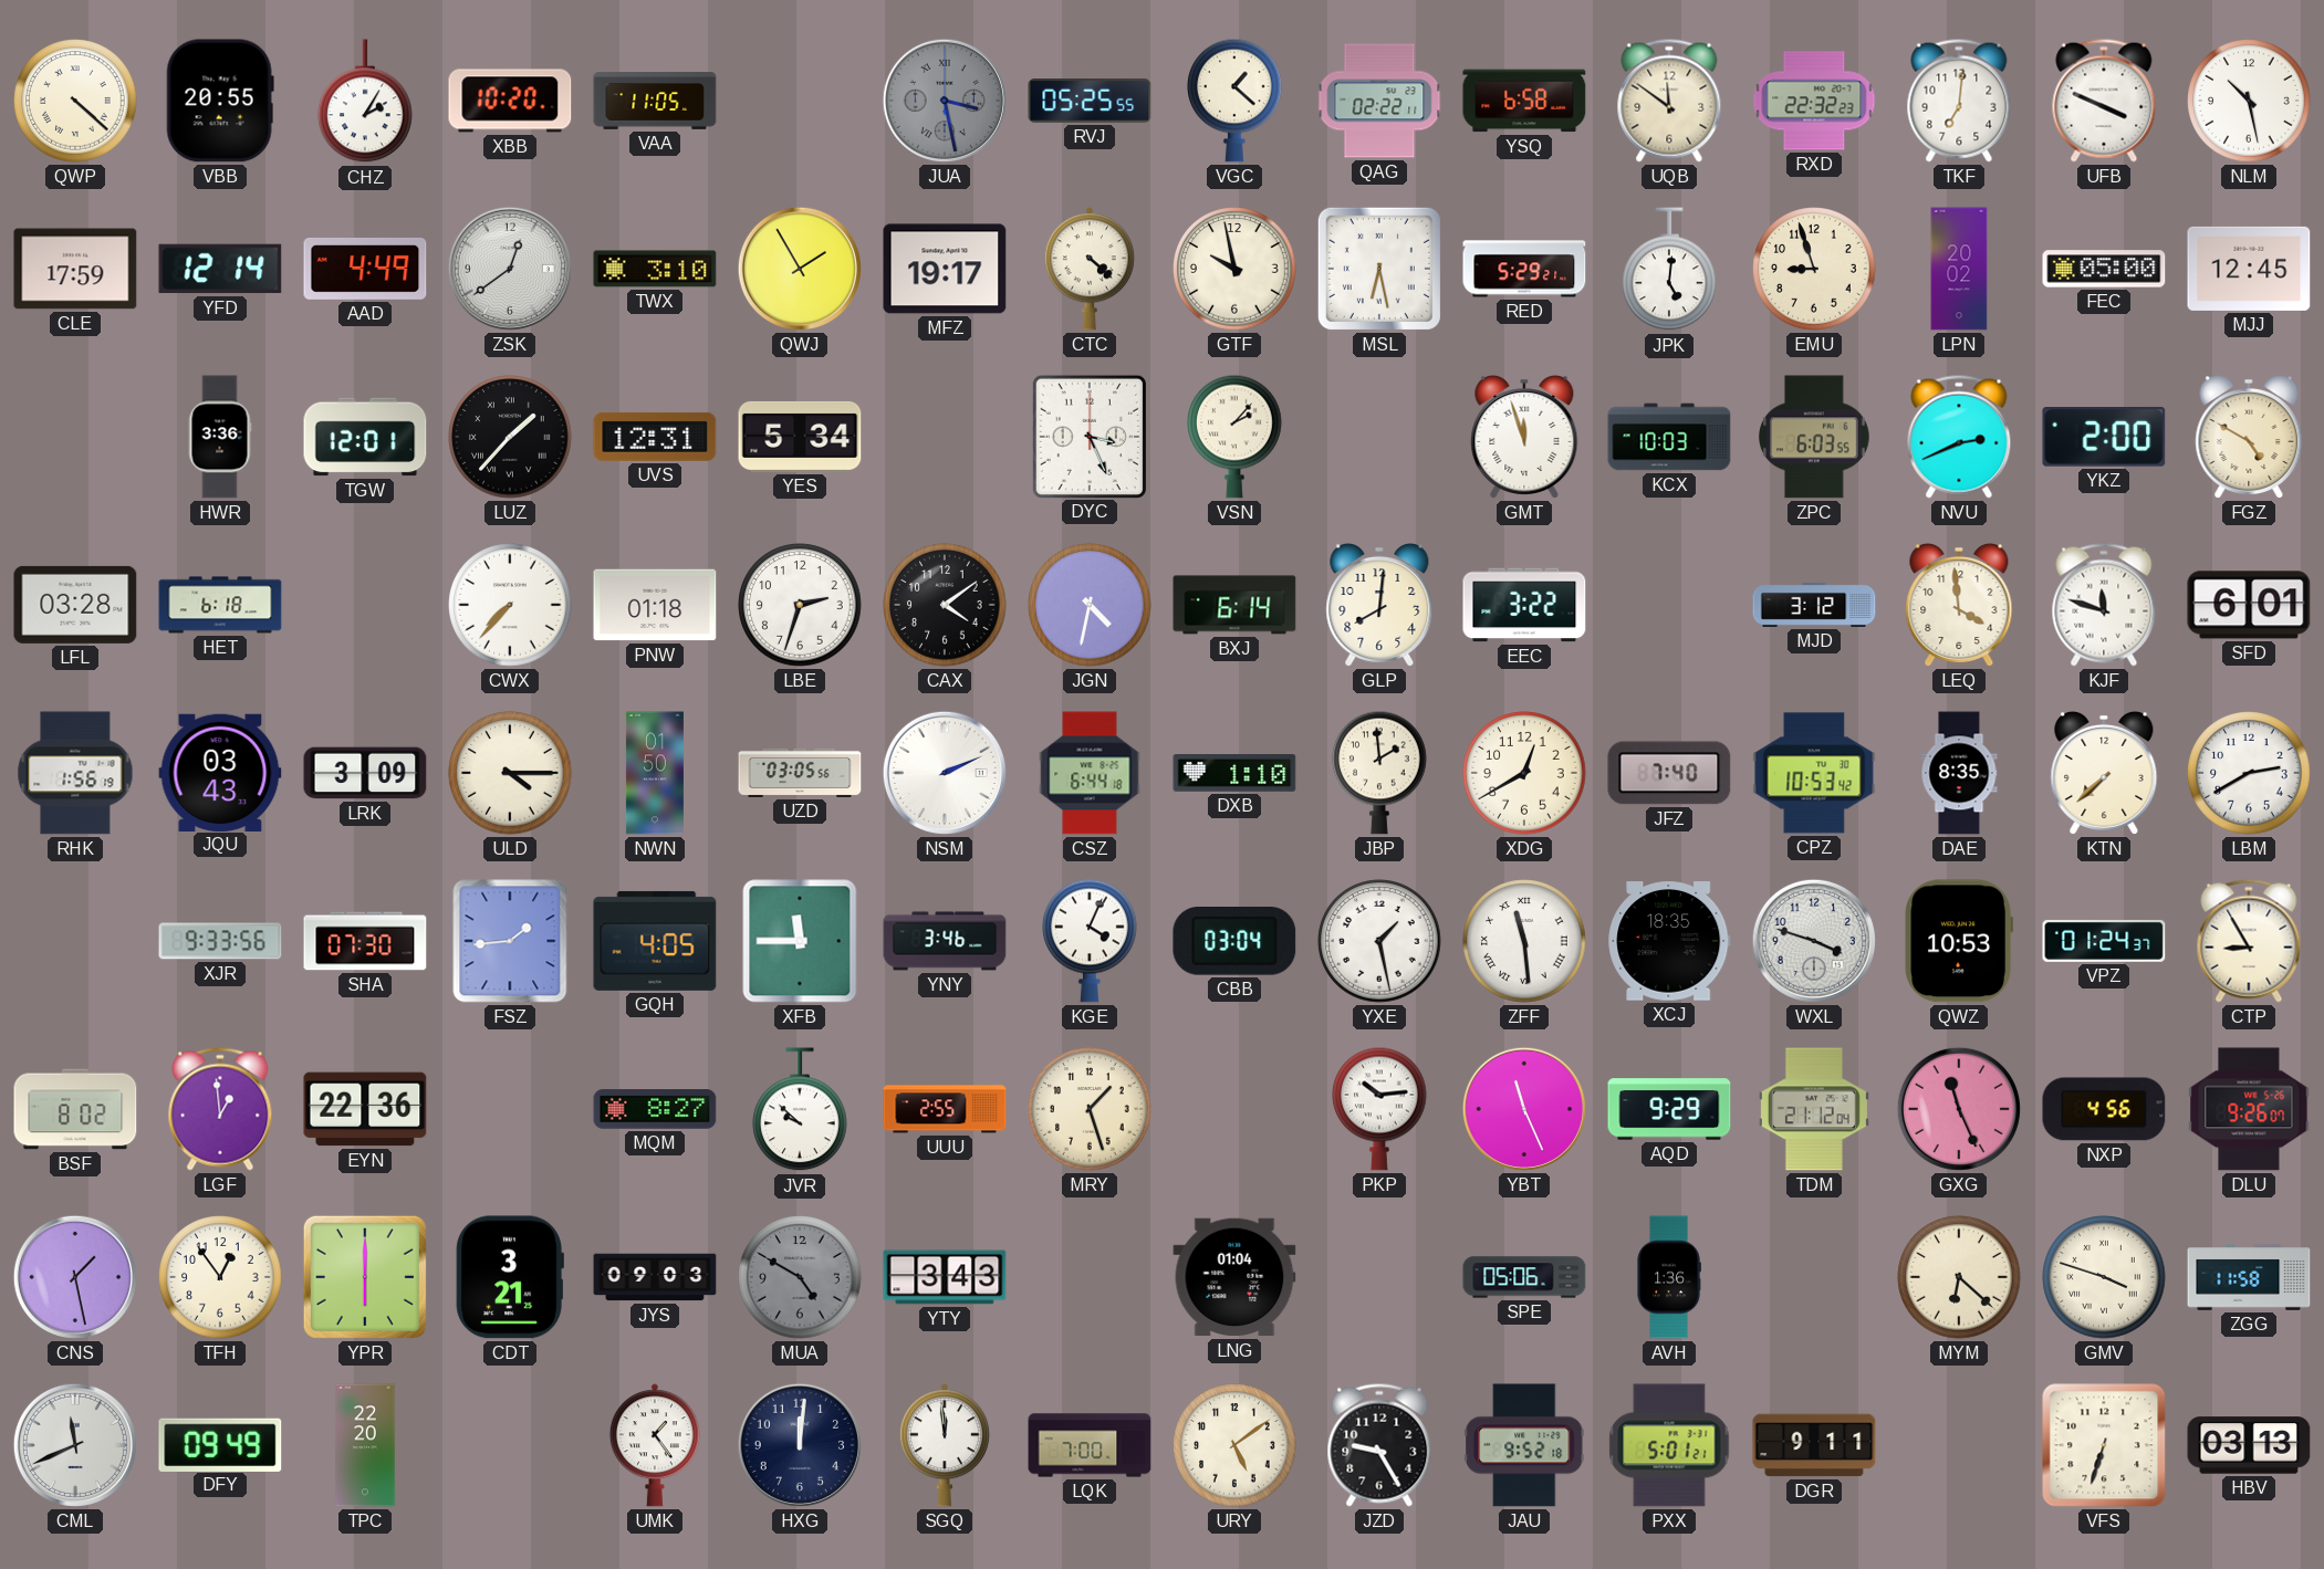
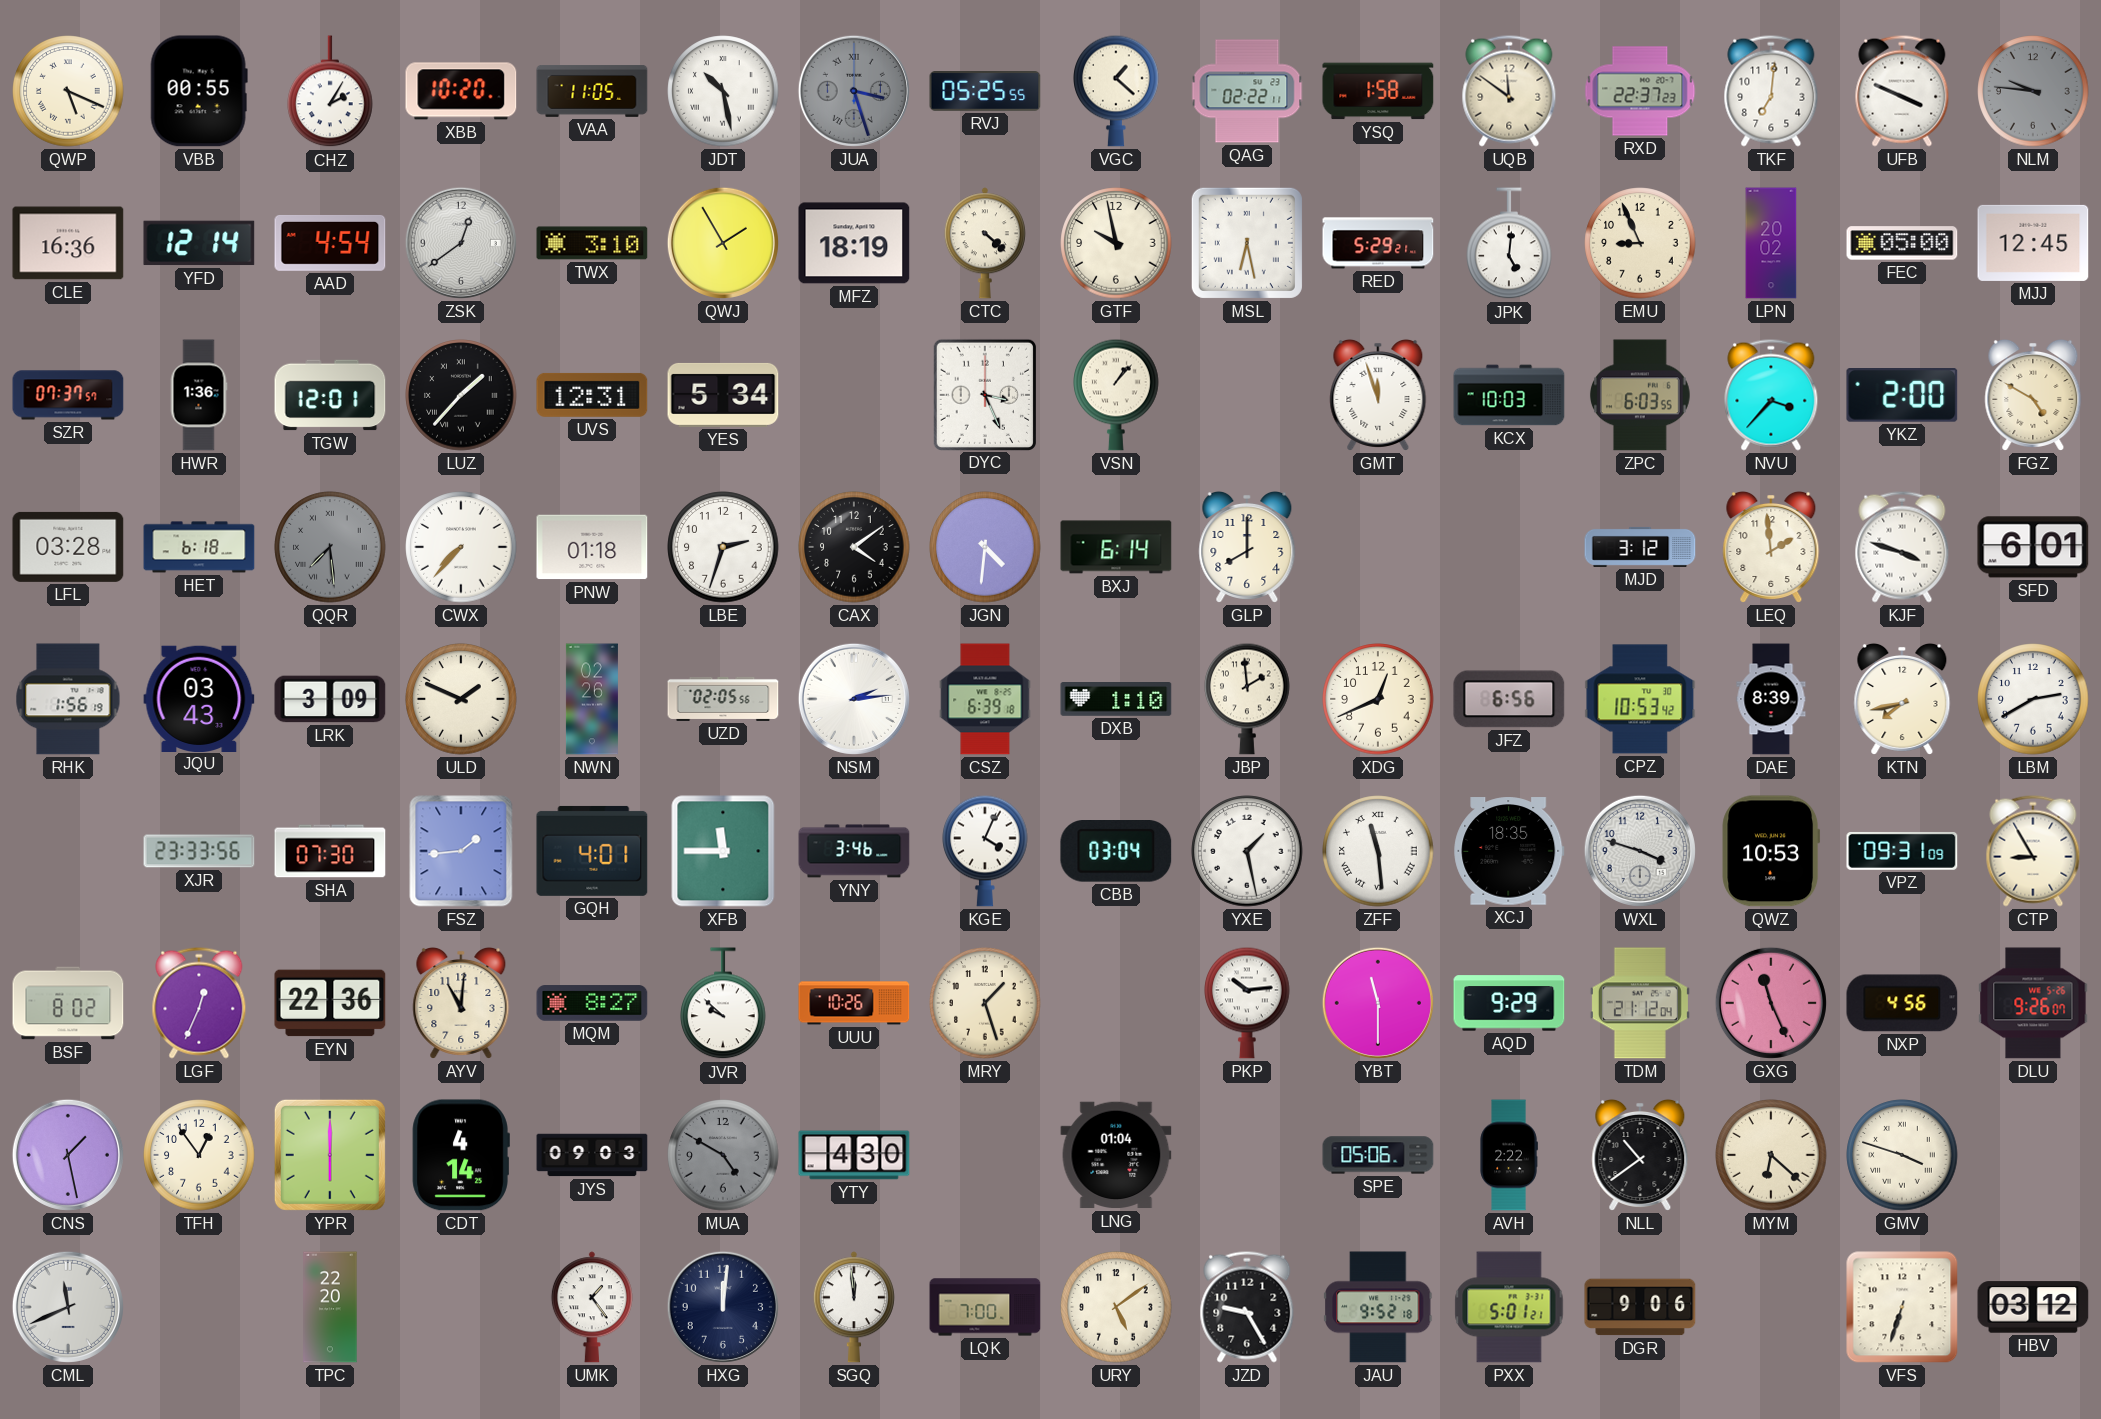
QWP: 4:22 -> 5:19 (68, 91)
VBB: 20:55 -> 00:55 (199, 91)
JDT: none -> 10:28 (723, 91)
JUA: 3:28 -> 3:27 (854, 91)
YSQ: 6:58 -> 1:58 (1378, 91)
RXD: 22:32 -> 22:37 (1640, 91)
NLM: 10:28 -> 9:46 (2033, 91)
NLM dial: white -> grey (2033, 91)
CLE: 17:59 -> 16:36 (68, 243)
AAD: 4:49 -> 4:54 (330, 243)
MFZ: 19:17 -> 18:19 (854, 243)
EMU: 8:57 -> 8:56 (1640, 243)
SZR: none -> 07:37 (68, 395)
HWR: 3:36 -> 1:36 (199, 395)
VSN: 2:07 -> 1:07 (1116, 395)
NVU: 2:41 -> 3:37 (1771, 395)
QQR: none -> 7:29 (330, 547)
JGN: 4:32 -> 4:31 (985, 547)
GLP: 8:01 -> 8:00 (1247, 547)
EEC: 3:22 -> none (1524, 605)
LEQ: 3:59 -> 1:59 (1771, 547)
KJF: 11:48 -> 3:48 (1902, 547)
ULD: 4:15 -> 1:49 (461, 699)
NWN: 01:50 -> 02:26 (592, 699)
UZD: 03:05 -> 02:05 (723, 699)
NSM: 2:11 -> 2:14 (854, 699)
CSZ: 6:44 -> 6:39 (985, 699)
XDG: 12:40 -> 12:41 (1378, 699)
JFZ: 7:40 -> 6:56 (1509, 699)
DAE: 8:35 -> 8:39 (1771, 699)
KTN: 7:38 -> 7:43 (1902, 699)
XJR: 9:33 -> 23:33 (199, 851)
GQH: 4:05 -> 4:01 (592, 851)
VPZ: 01:24 -> 09:31 (1902, 851)
LGF: 12:59 -> 12:34 (199, 1003)
AYV: none -> 11:01 (461, 1003)
UUU: 2:55 -> 10:26 (854, 1003)
YBT: 11:26 -> 11:30 (1378, 1003)
CDT: 3:21 -> 4:14 (461, 1155)
YTY: 3:43 -> 4:30 (854, 1155)
AVH: 1:36 -> 2:22 (1509, 1155)
NLL: none -> 10:39 (1640, 1155)
ZGG: 11:58 -> none (2249, 1277)
DFY: 09:49 -> none (220, 1444)
DGR: 9:11 -> 9:06 (1640, 1307)
HBV: 03:13 -> 03:12 (2033, 1307)
